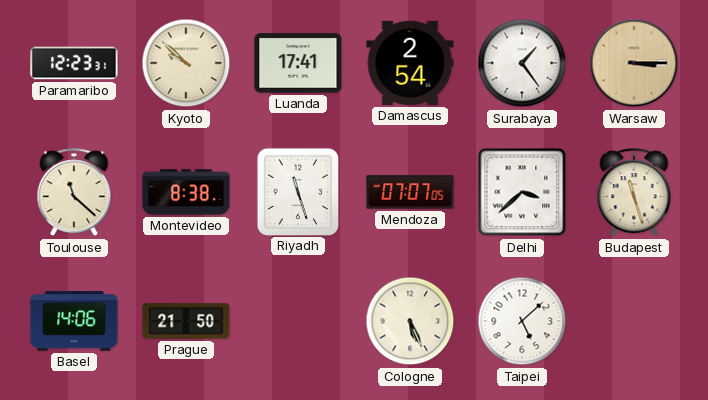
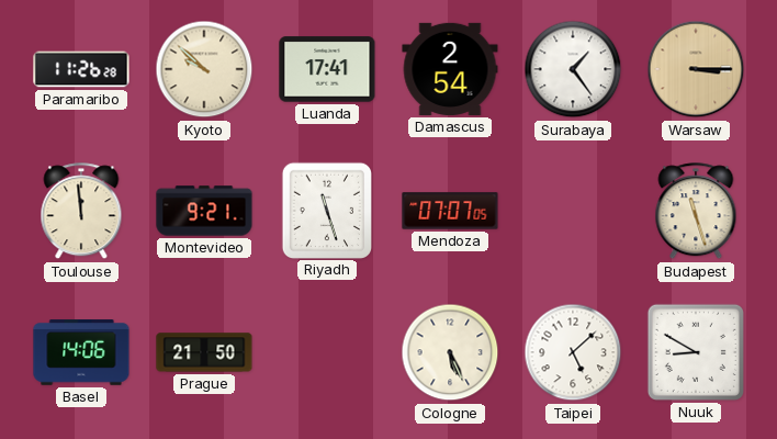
Paramaribo: 12:23 -> 11:26 (81, 69)
Toulouse: 11:22 -> 11:59 (81, 212)
Montevideo: 8:38 -> 9:21 (204, 211)
Delhi: 3:38 -> none (522, 192)
Nuuk: none -> 8:50 (696, 352)
